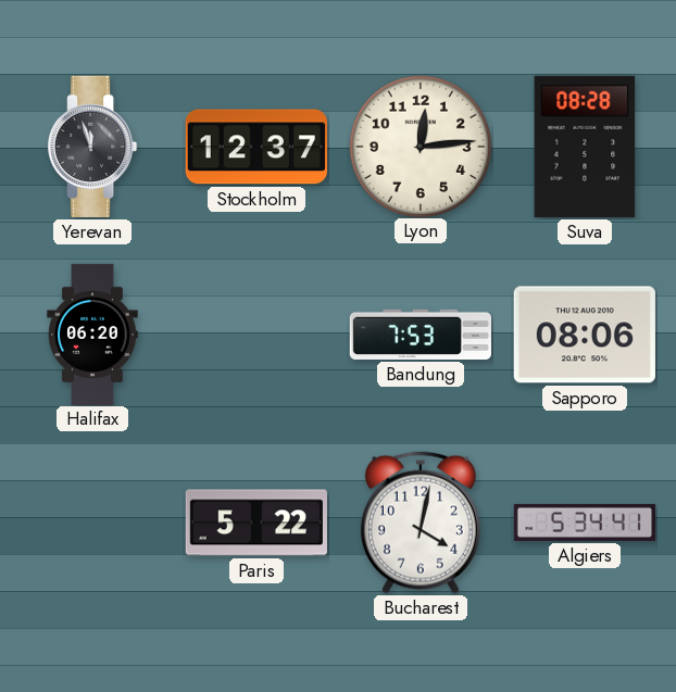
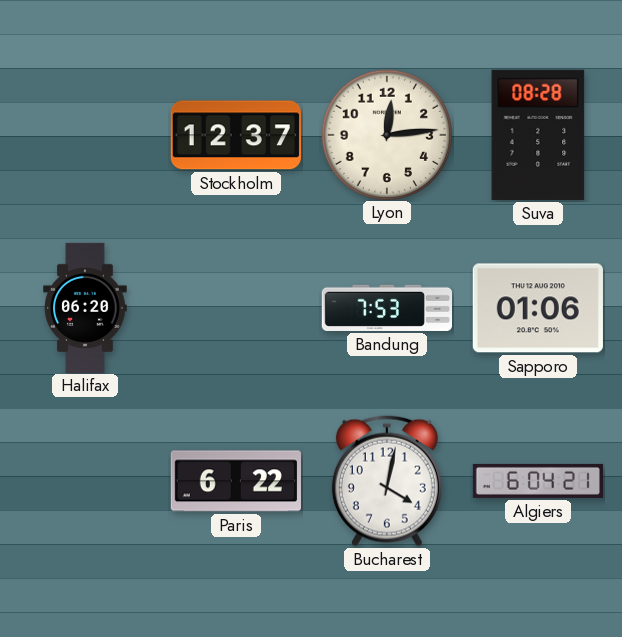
Yerevan: 11:57 -> none (92, 147)
Sapporo: 08:06 -> 01:06 (538, 308)
Paris: 5:22 -> 6:22 (236, 481)
Algiers: 5:34 -> 6:04 (537, 481)
